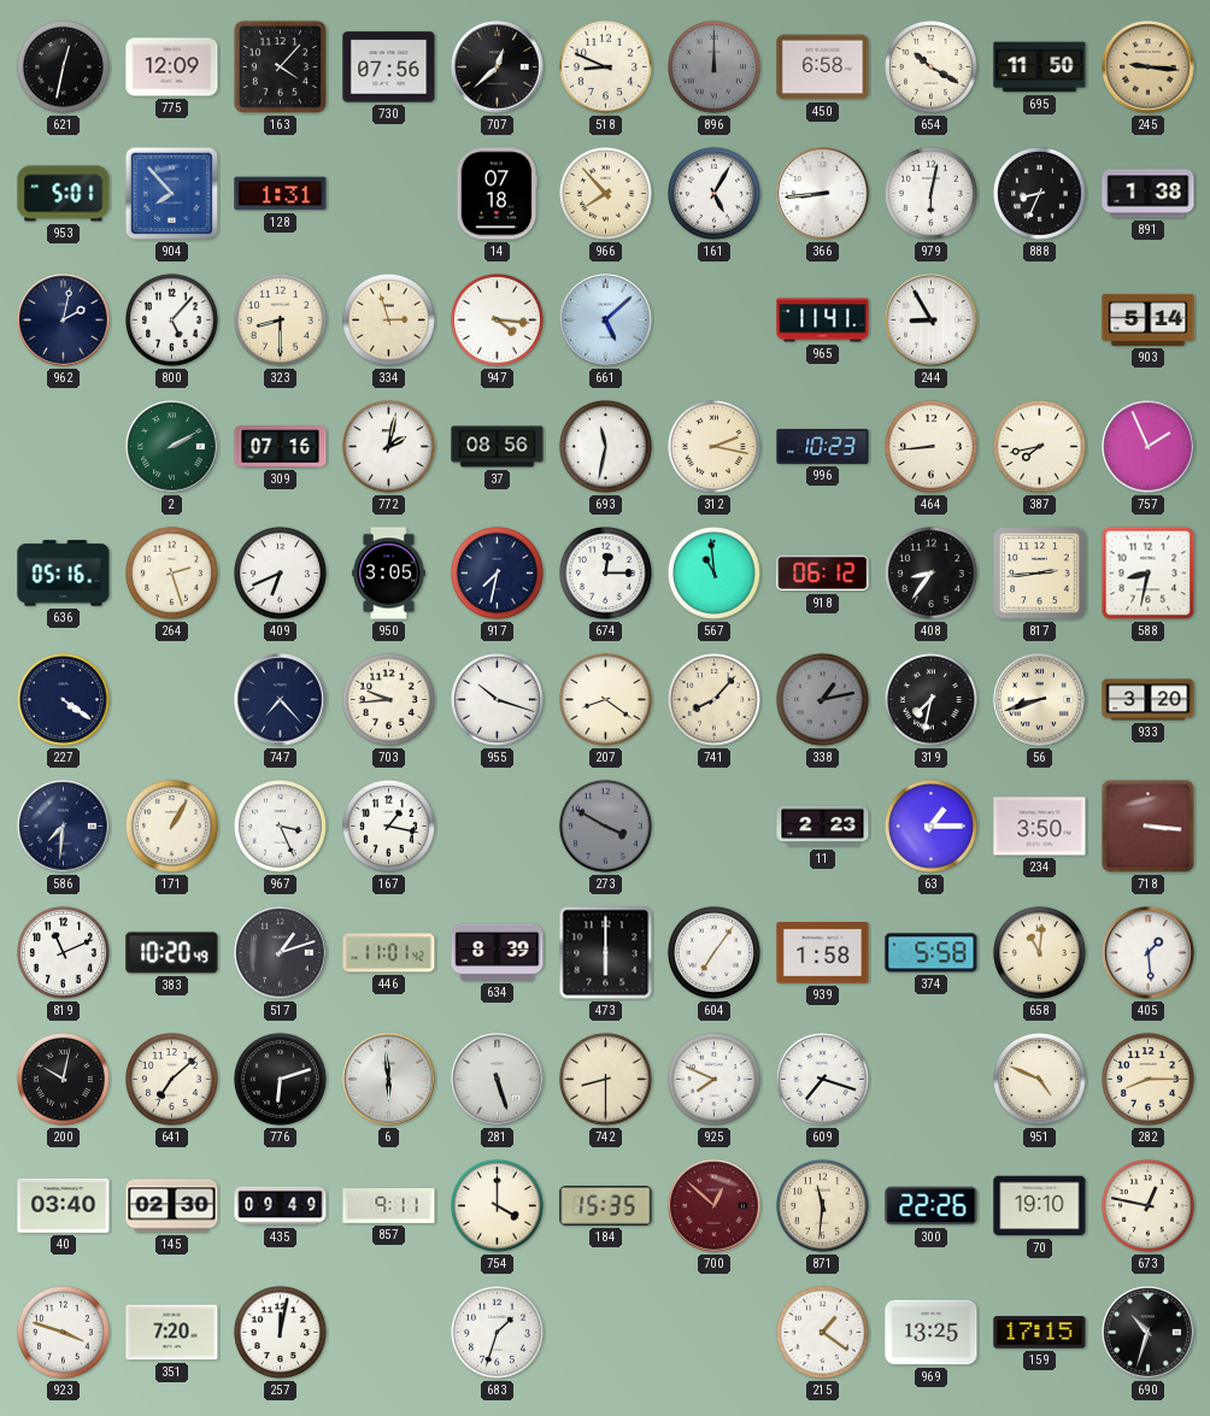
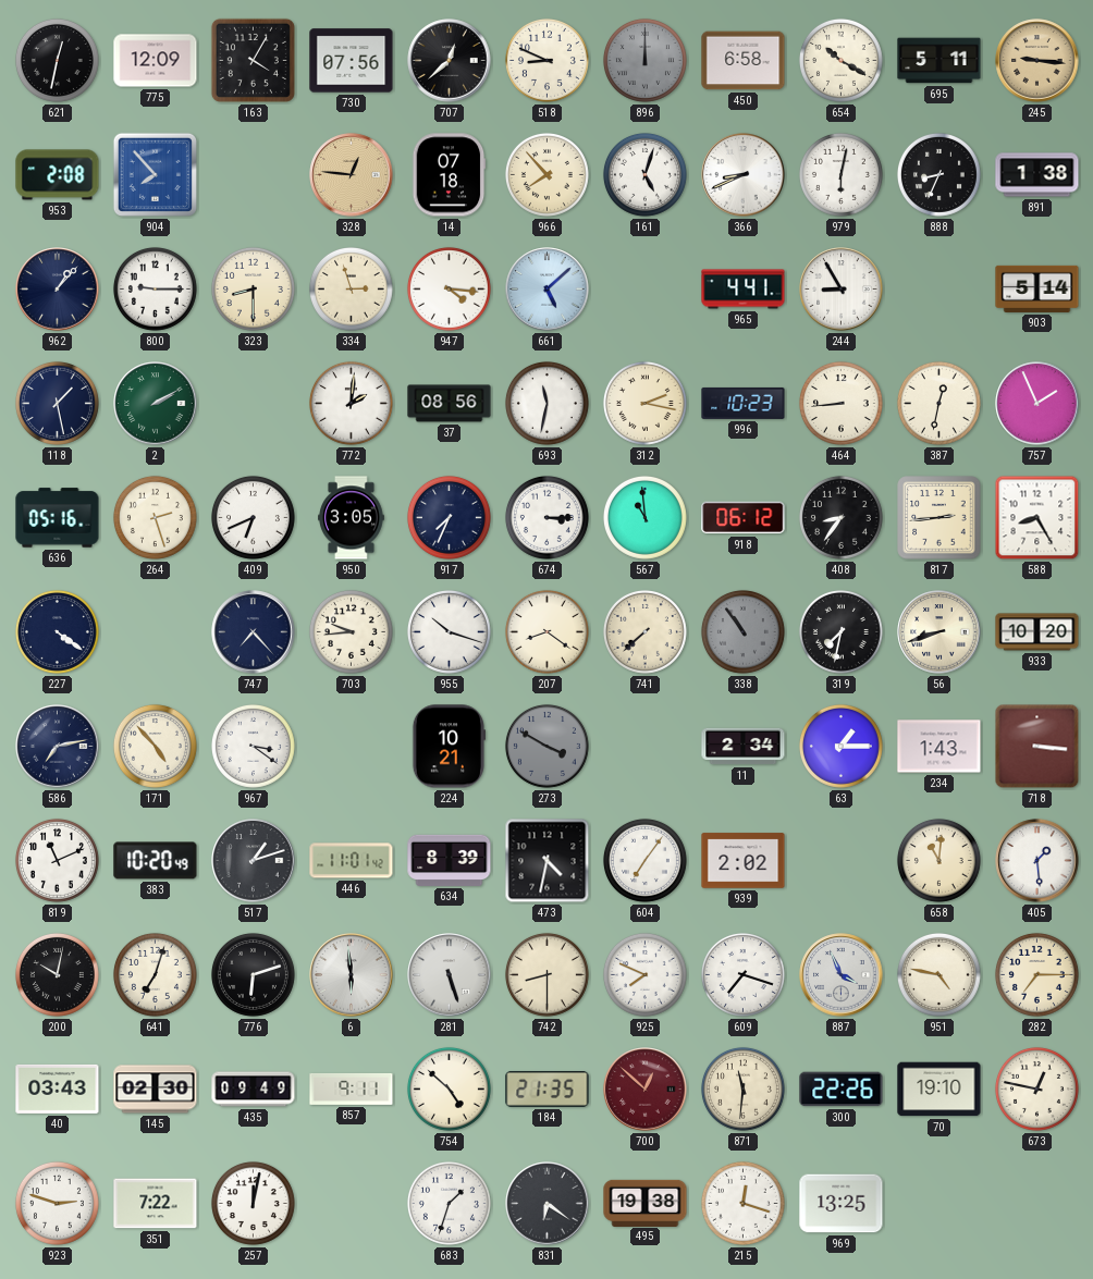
163: 4:07 -> 4:05 (253, 60)
695: 11:50 -> 5:11 (940, 61)
953: 5:01 -> 2:08 (58, 175)
128: 1:31 -> none (281, 194)
328: none -> 12:46 (352, 175)
161: 5:05 -> 5:03 (644, 174)
366: 8:44 -> 8:41 (744, 175)
962: 2:02 -> 1:07 (58, 290)
800: 5:07 -> 9:15 (155, 288)
965: 11:41 -> 4:41 (744, 290)
118: none -> 1:28 (57, 403)
309: 07:16 -> none (281, 447)
772: 2:02 -> 2:01 (351, 403)
387: 7:43 -> 12:32 (938, 403)
917: 7:32 -> 7:34 (449, 517)
674: 12:15 -> 3:15 (546, 517)
588: 8:32 -> 8:25 (1037, 518)
741: 8:07 -> 7:38 (644, 631)
338: 1:13 -> 10:54 (742, 631)
933: 3:20 -> 10:20 (1037, 632)
586: 7:31 -> 7:13 (58, 747)
171: 1:05 -> 4:53 (155, 746)
967: 3:26 -> 3:21 (253, 746)
167: 1:17 -> none (388, 825)
224: none -> 10:21 (447, 747)
11: 2:23 -> 2:34 (744, 747)
234: 3:50 -> 1:43 (940, 747)
473: 6:00 -> 4:32 (548, 861)
939: 1:58 -> 2:02 (744, 861)
374: 5:58 -> none (932, 953)
641: 7:08 -> 7:03 (155, 974)
887: none -> 3:56 (842, 975)
951: 4:49 -> 4:47 (938, 974)
282: 8:15 -> 7:15 (1036, 974)
40: 03:40 -> 03:43 (58, 1089)
754: 4:00 -> 4:52 (449, 1089)
184: 15:35 -> 21:35 (548, 1089)
923: 3:48 -> 2:48 (57, 1203)
351: 7:20 -> 7:22 (156, 1204)
831: none -> 6:21 (548, 1204)
495: none -> 19:38 (646, 1203)
215: 1:21 -> 12:18 (742, 1203)
159: 17:15 -> none (1040, 1333)
690: 10:33 -> none (1149, 1333)
